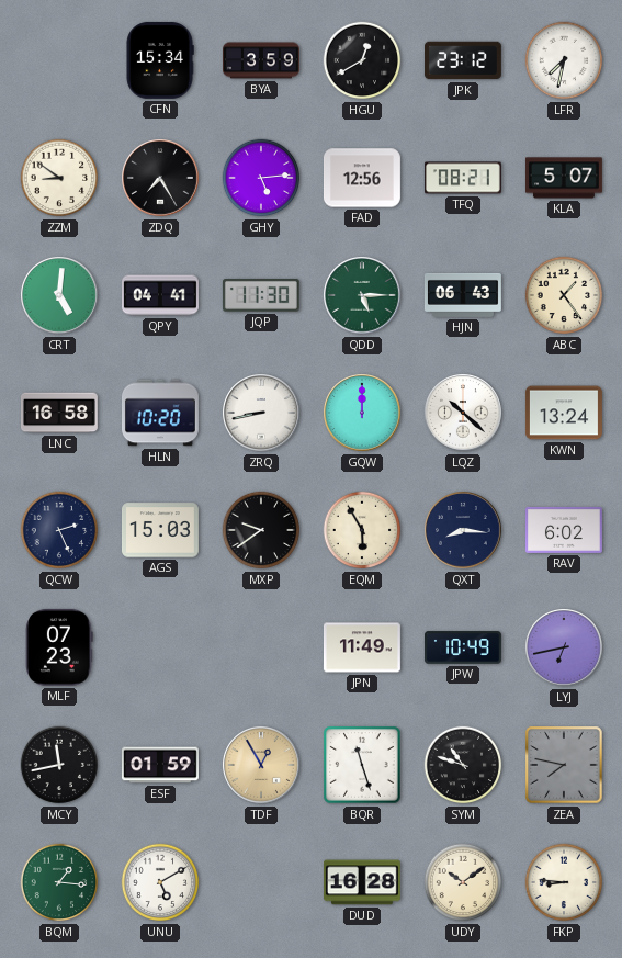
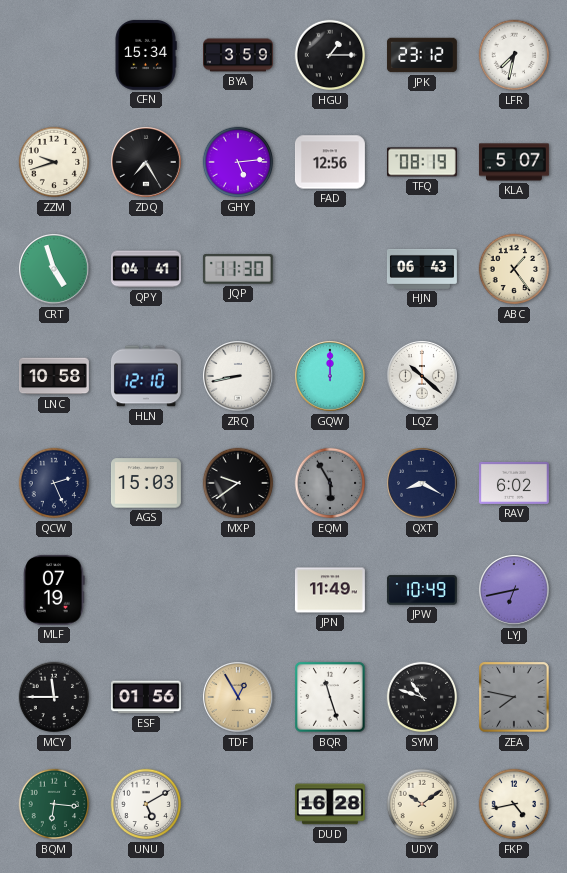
HGU: 12:40 -> 1:15 (330, 55)
ZZM: 8:51 -> 9:42 (54, 162)
TFQ: 08:21 -> 08:19 (422, 162)
CRT: 5:01 -> 4:57 (55, 270)
QDD: 5:15 -> none (363, 296)
LNC: 16:58 -> 10:58 (55, 376)
HLN: 10:20 -> 12:10 (146, 376)
KWN: 13:24 -> none (564, 413)
EQM dial: cream -> grey (330, 483)
QXT: 8:16 -> 8:20 (423, 484)
MLF: 07:23 -> 07:19 (54, 590)
MCY: 11:43 -> 11:45 (54, 697)
ESF: 01:59 -> 01:56 (146, 697)
BQM: 1:16 -> 6:16 (54, 804)
FKP: 8:46 -> 4:43 (514, 804)
